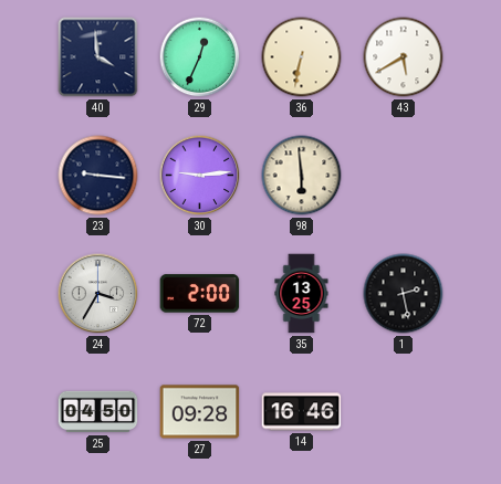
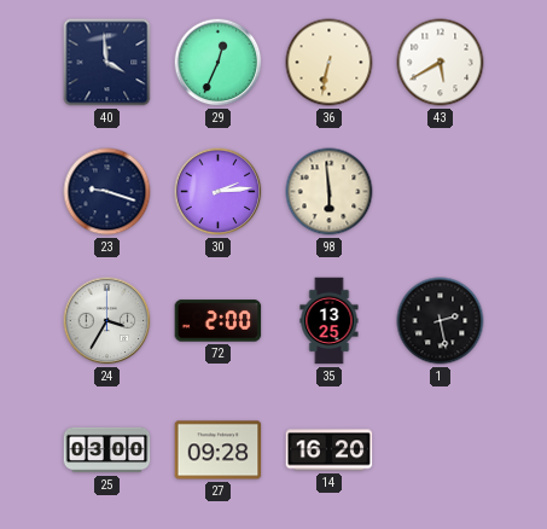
23: 9:16 -> 9:18 (107, 192)
30: 9:14 -> 2:14 (219, 192)
25: 04:50 -> 03:00 (107, 450)
14: 16:46 -> 16:20 (330, 450)
